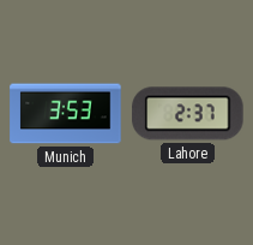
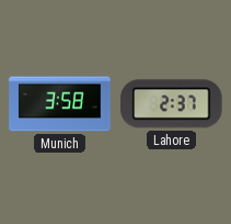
Munich: 3:53 -> 3:58 (60, 104)
